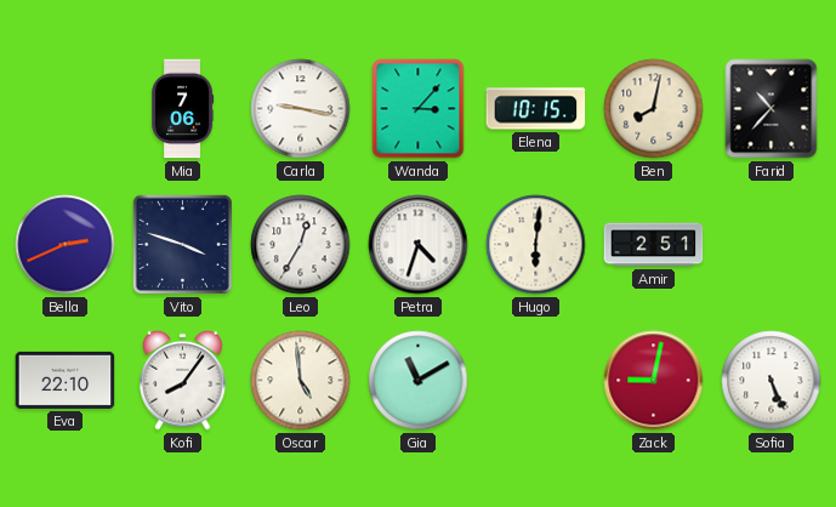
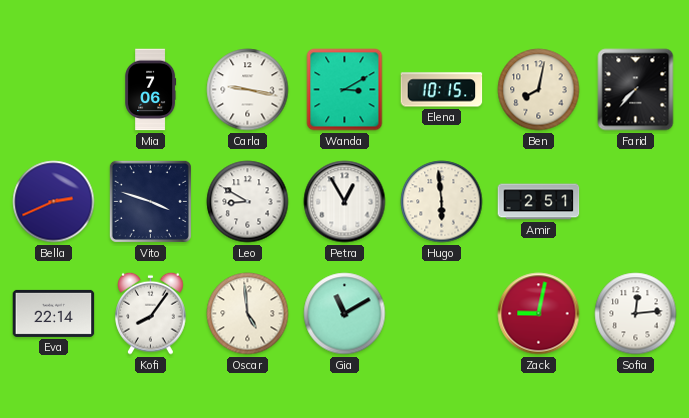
Wanda: 3:07 -> 3:10 (345, 90)
Farid: 10:37 -> 7:37 (636, 90)
Leo: 12:35 -> 8:50 (248, 202)
Petra: 4:33 -> 12:55 (345, 202)
Hugo: 6:01 -> 5:59 (442, 202)
Eva: 22:10 -> 22:14 (54, 313)
Sofia: 5:26 -> 12:14 (636, 314)
